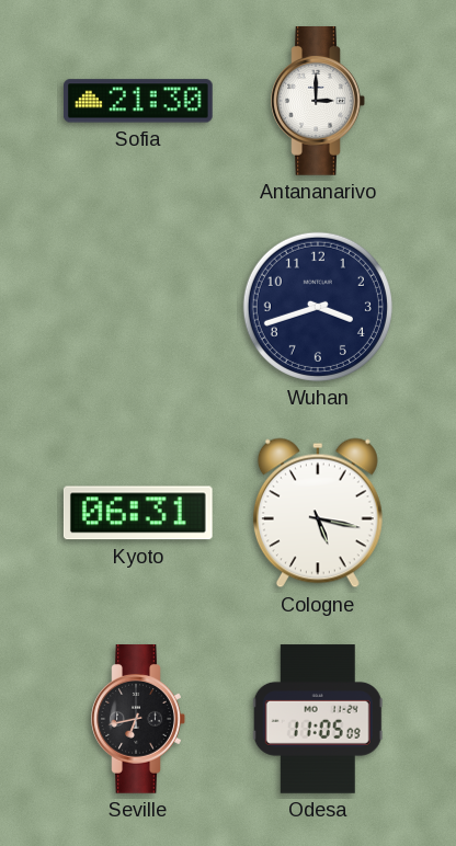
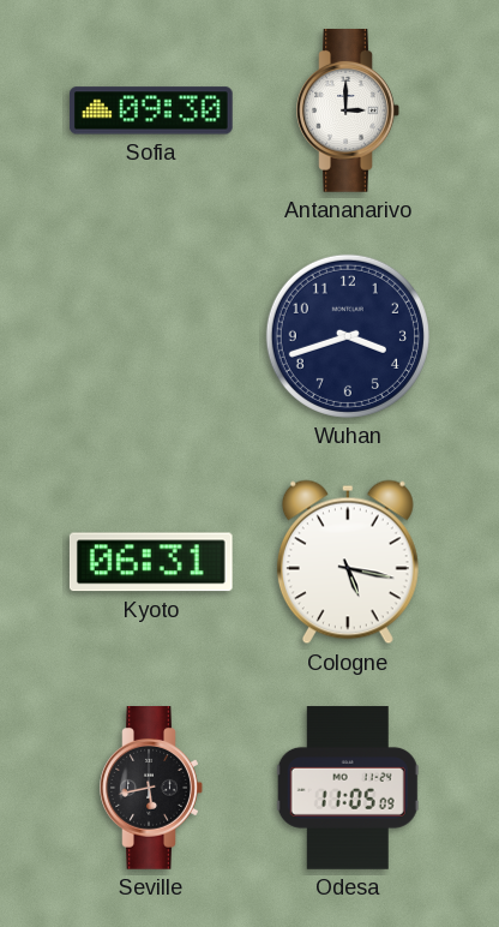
Sofia: 21:30 -> 09:30 (152, 110)
Seville: 6:43 -> 5:43 (151, 789)
